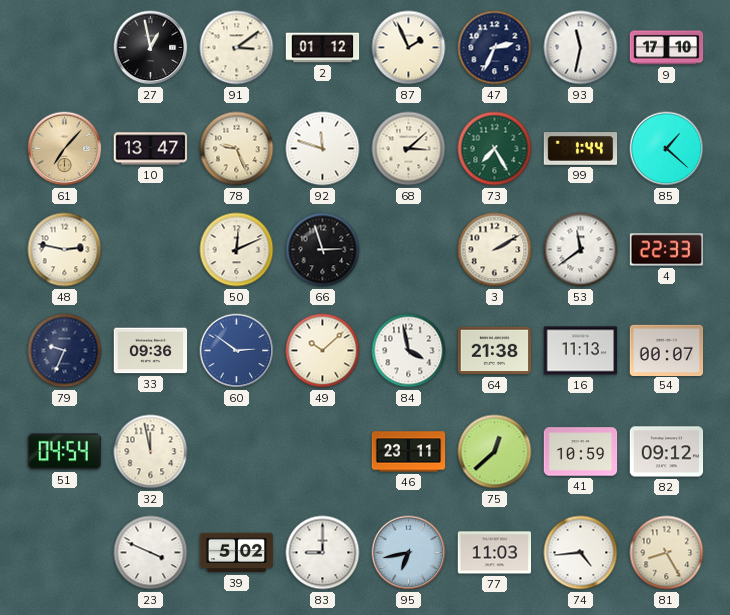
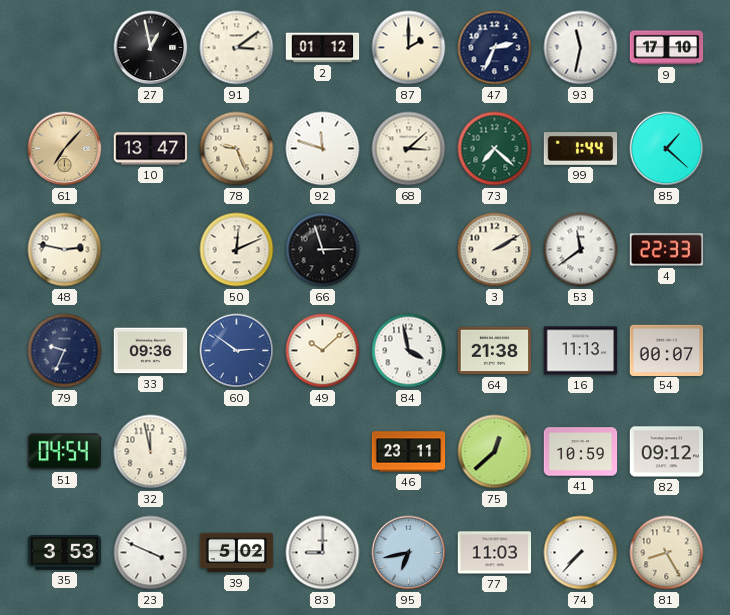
87: 1:56 -> 2:00 (409, 48)
73: 7:25 -> 7:22 (495, 149)
35: none -> 3:53 (65, 553)
74: 4:44 -> 7:37 (581, 553)
